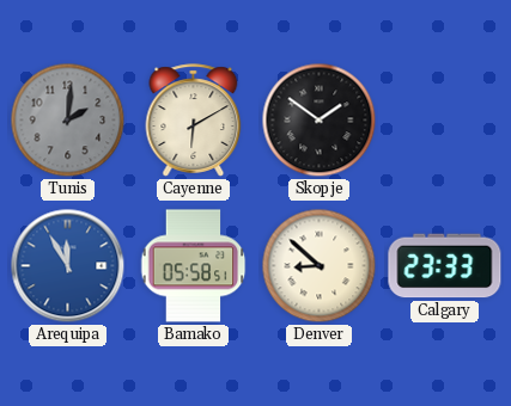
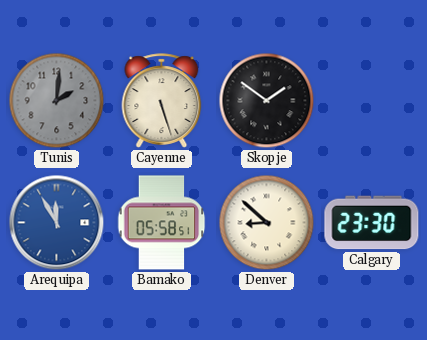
Cayenne: 6:10 -> 5:27 (162, 101)
Calgary: 23:33 -> 23:30 (372, 223)
